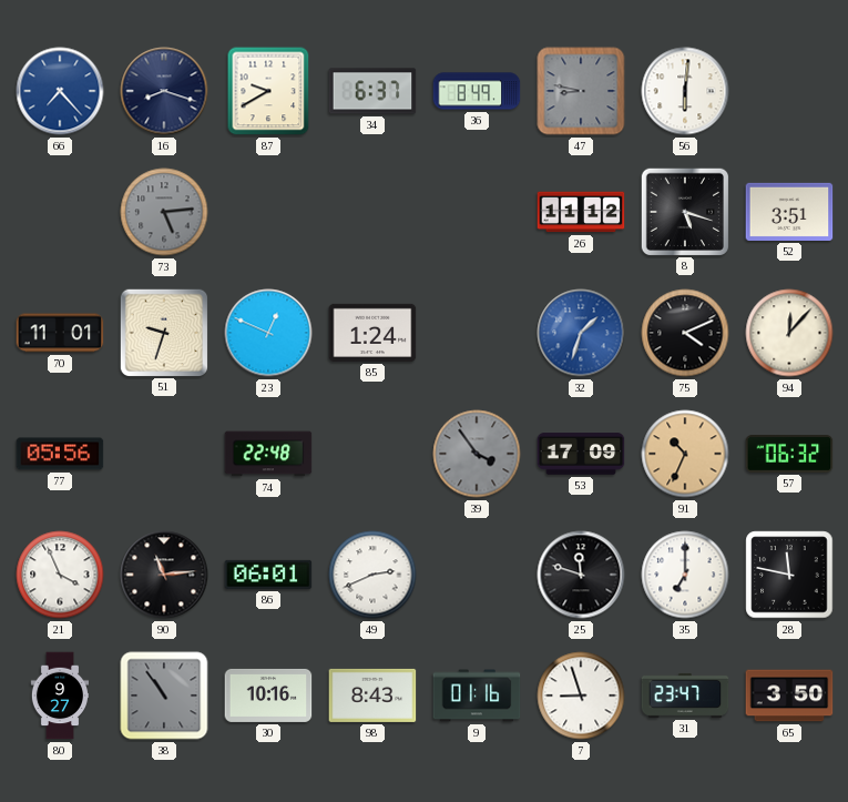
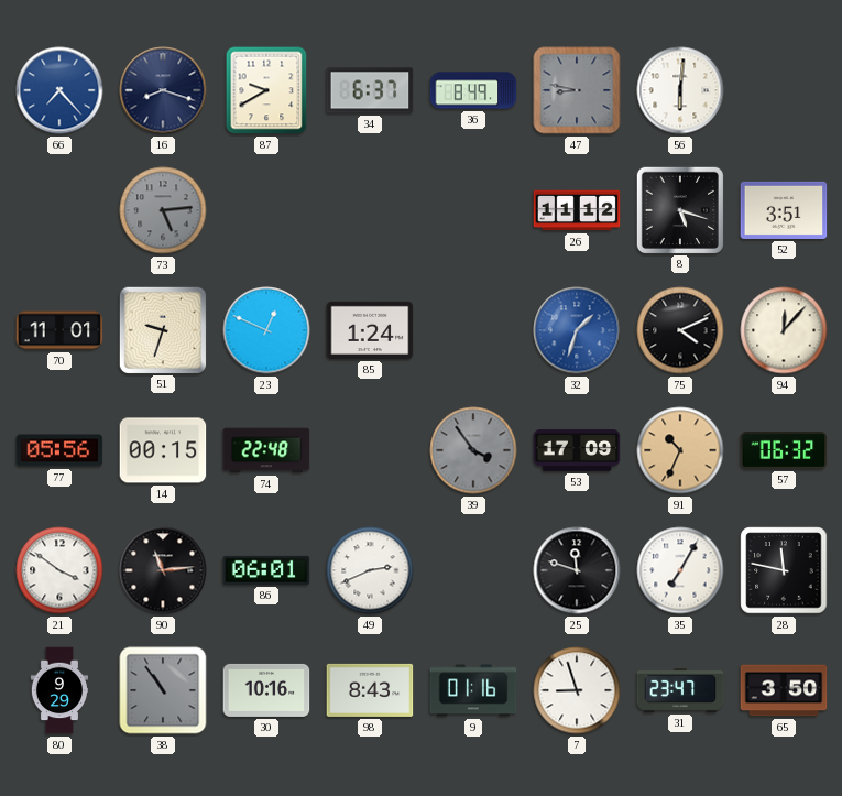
14: none -> 00:15 (163, 450)
21: 3:56 -> 3:51 (59, 570)
35: 7:00 -> 7:05 (680, 570)
80: 9:27 -> 9:29 (59, 690)
